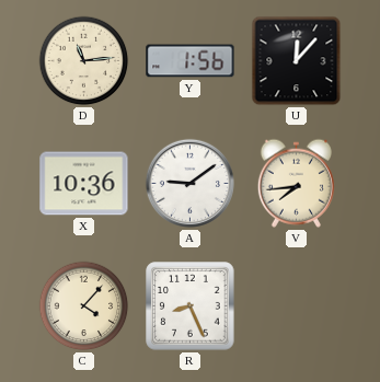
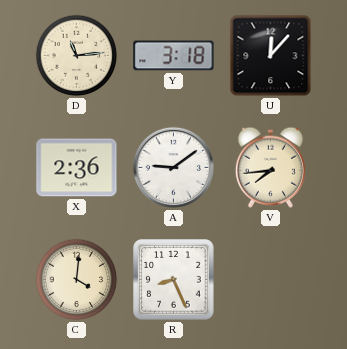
Y: 1:56 -> 3:18 (174, 56)
X: 10:36 -> 2:36 (77, 168)
C: 4:07 -> 4:01 (77, 280)
